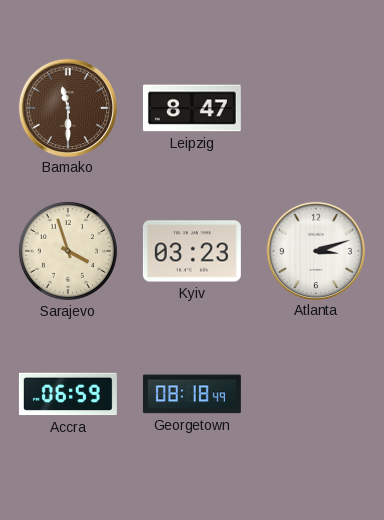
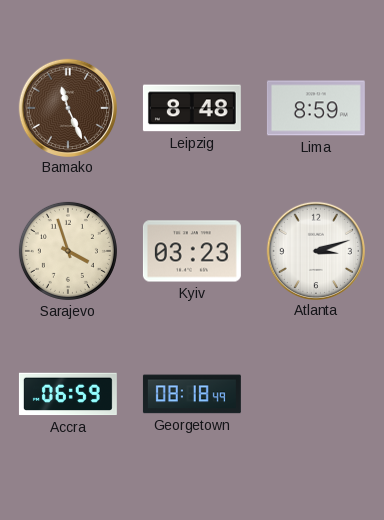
Bamako: 11:30 -> 11:26 (67, 107)
Leipzig: 8:47 -> 8:48 (192, 108)
Lima: none -> 8:59 (316, 108)
